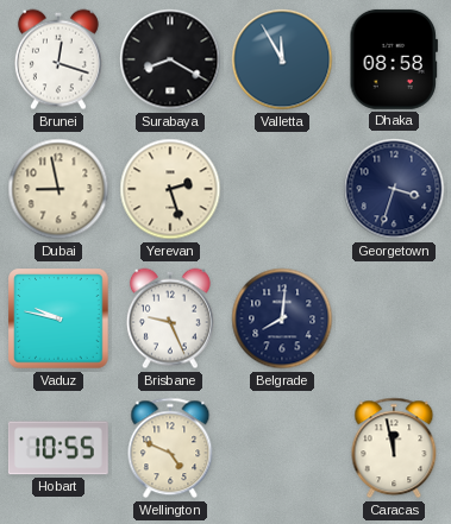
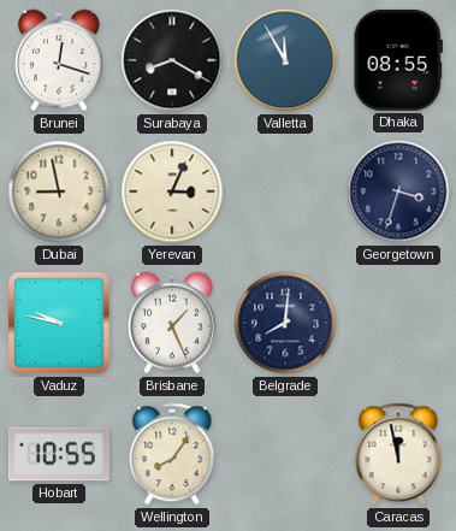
Dhaka: 08:58 -> 08:55 (397, 60)
Yerevan: 2:27 -> 3:04 (172, 191)
Brisbane: 9:26 -> 1:26 (172, 323)
Wellington: 4:49 -> 8:06 (172, 454)
